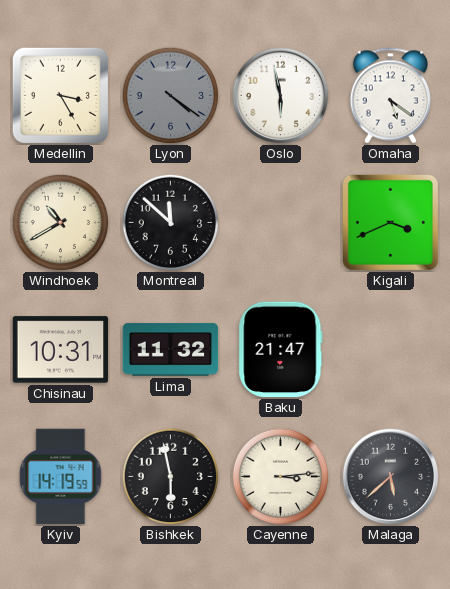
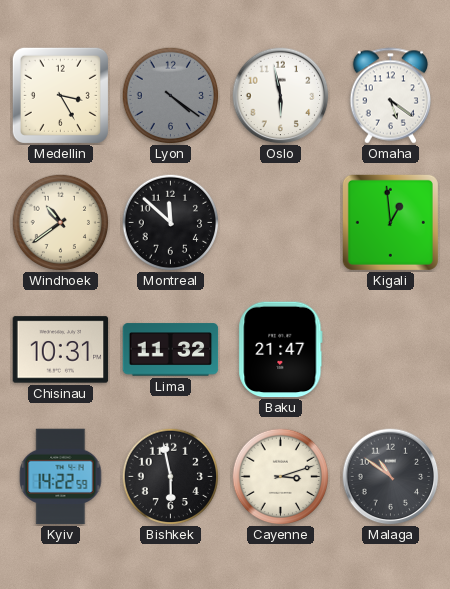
Windhoek: 10:40 -> 10:39 (60, 222)
Kigali: 3:41 -> 12:59 (390, 222)
Kyiv: 14:19 -> 14:22 (61, 477)
Cayenne: 3:14 -> 3:12 (280, 476)
Malaga: 5:38 -> 10:51 (391, 477)
